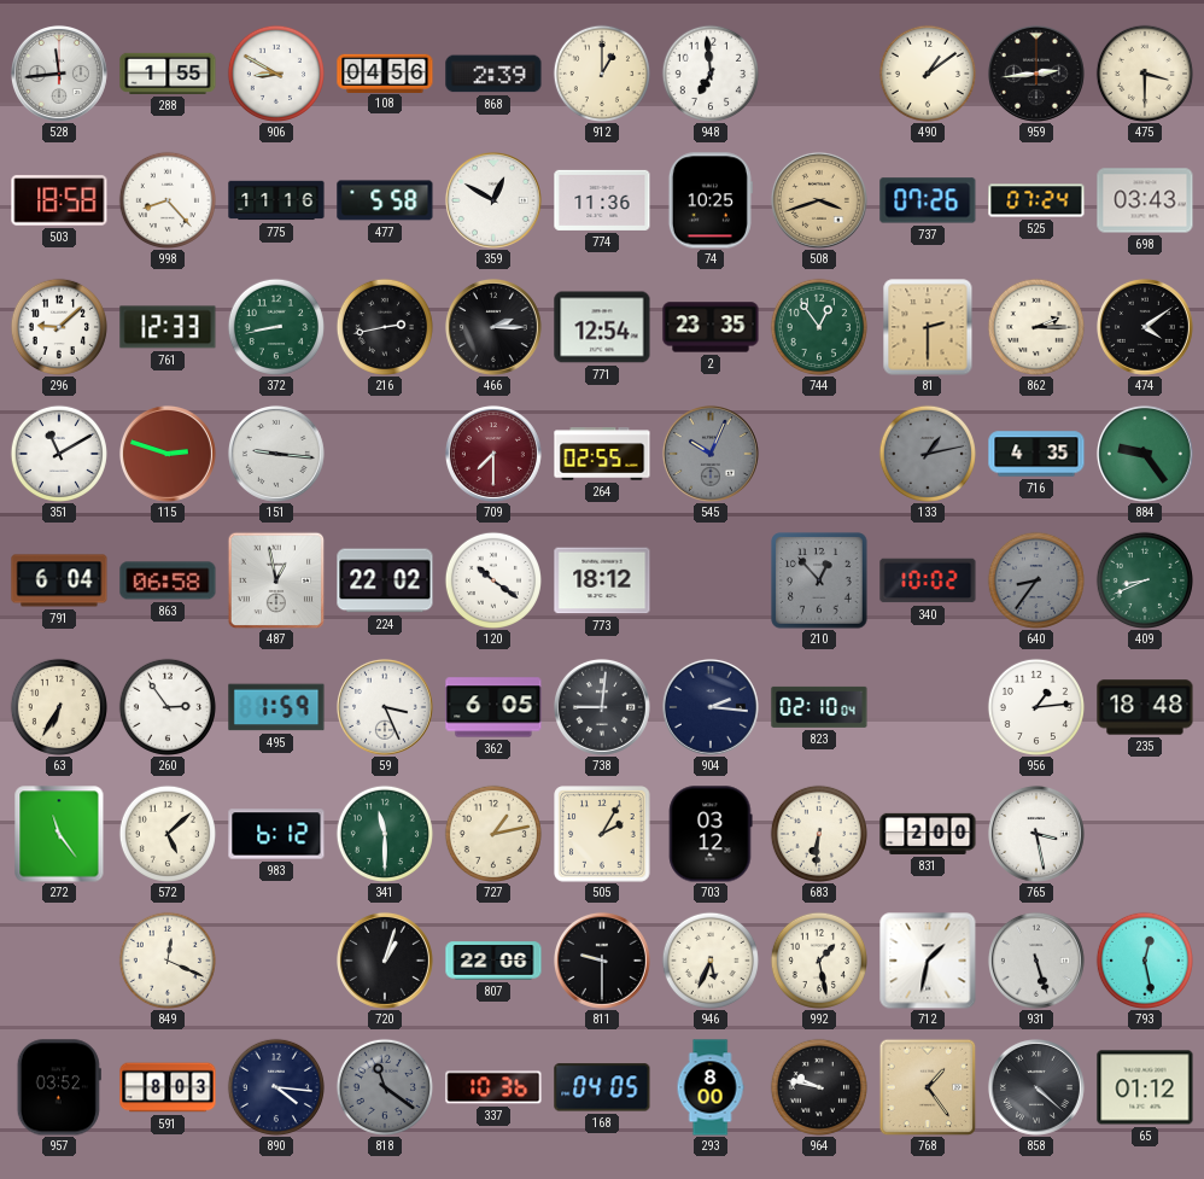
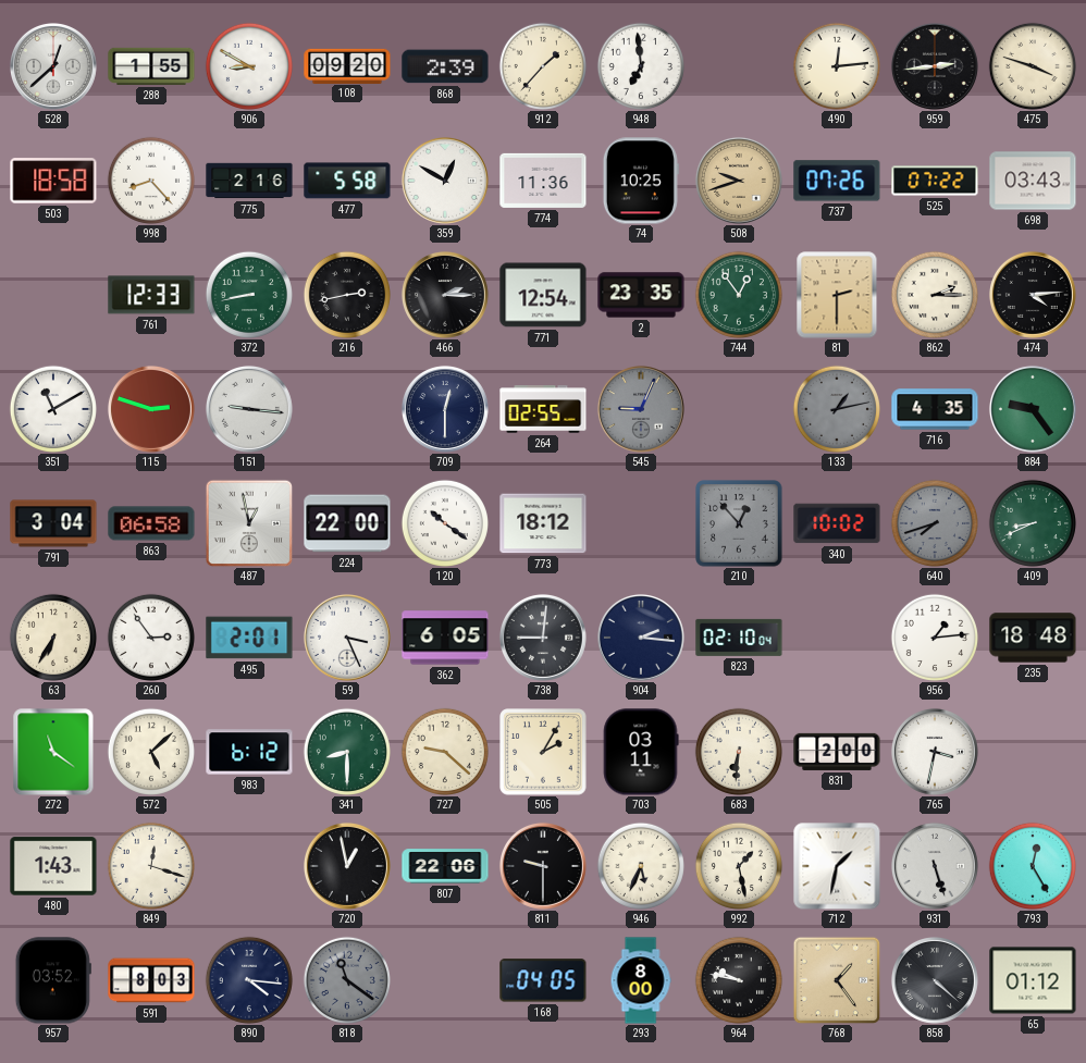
528: 11:44 -> 12:38 (53, 66)
108: 04:56 -> 09:20 (347, 65)
912: 1:00 -> 1:37 (543, 66)
490: 1:09 -> 12:14 (837, 66)
475: 3:30 -> 3:48 (1033, 66)
775: 11:16 -> 2:16 (249, 181)
508: 3:42 -> 9:42 (739, 181)
525: 07:24 -> 07:22 (935, 181)
296: 9:08 -> none (59, 327)
474: 4:09 -> 4:14 (1033, 295)
709: 7:30 -> 12:30 (445, 409)
709 dial: burgundy -> navy (445, 409)
545: 10:04 -> 9:04 (641, 409)
791: 6:04 -> 3:04 (53, 523)
224: 22:02 -> 22:00 (347, 523)
640: 8:36 -> 7:42 (935, 523)
495: 1:59 -> 2:01 (249, 638)
272: 11:24 -> 11:21 (53, 752)
341: 11:30 -> 8:30 (347, 752)
727: 1:13 -> 9:22 (445, 752)
703: 03:12 -> 03:11 (641, 752)
765: 3:28 -> 3:32 (935, 752)
480: none -> 1:43 (53, 866)
849: 12:19 -> 12:18 (151, 866)
720: 1:03 -> 12:58 (347, 866)
793: 12:28 -> 12:25 (1033, 866)
337: 10:36 -> none (493, 1087)
